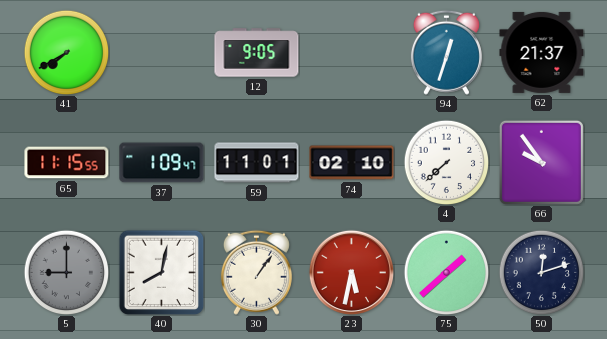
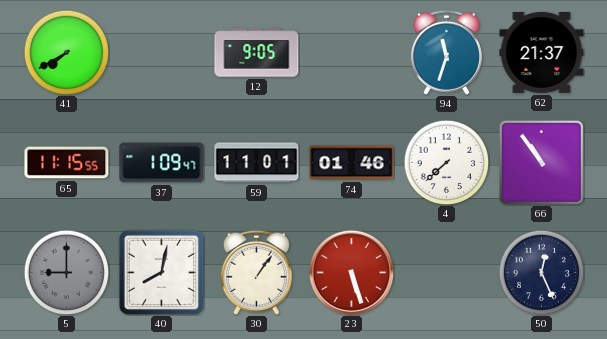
94: 12:33 -> 11:33 (446, 52)
74: 02:10 -> 01:46 (352, 163)
66: 9:54 -> 10:54 (541, 162)
23: 5:32 -> 5:27 (351, 272)
75: 1:38 -> none (446, 272)
50: 12:12 -> 12:26 (541, 272)
